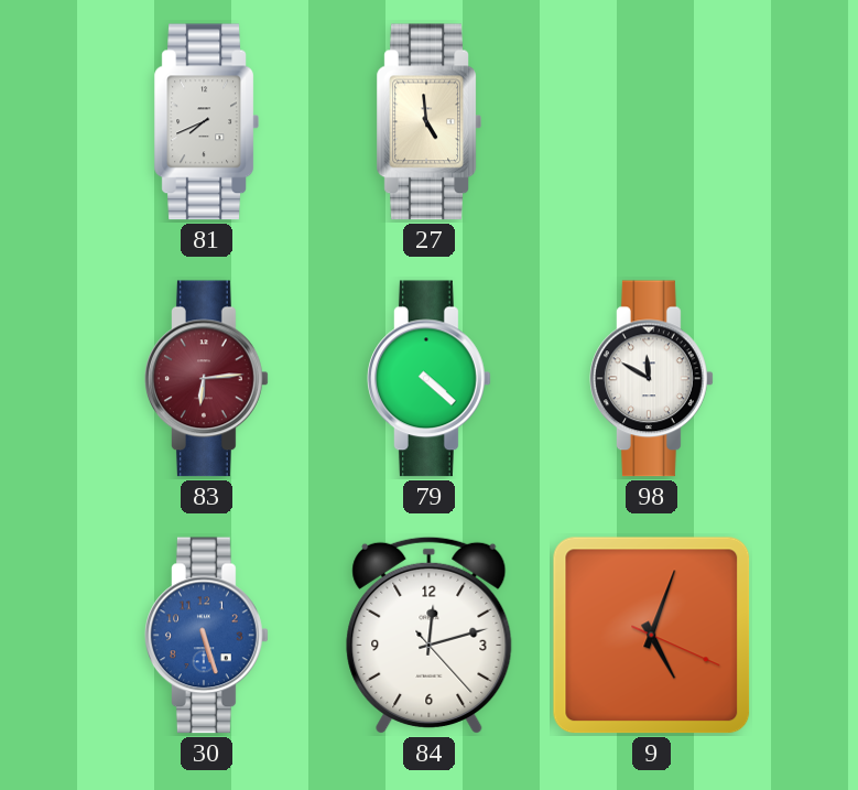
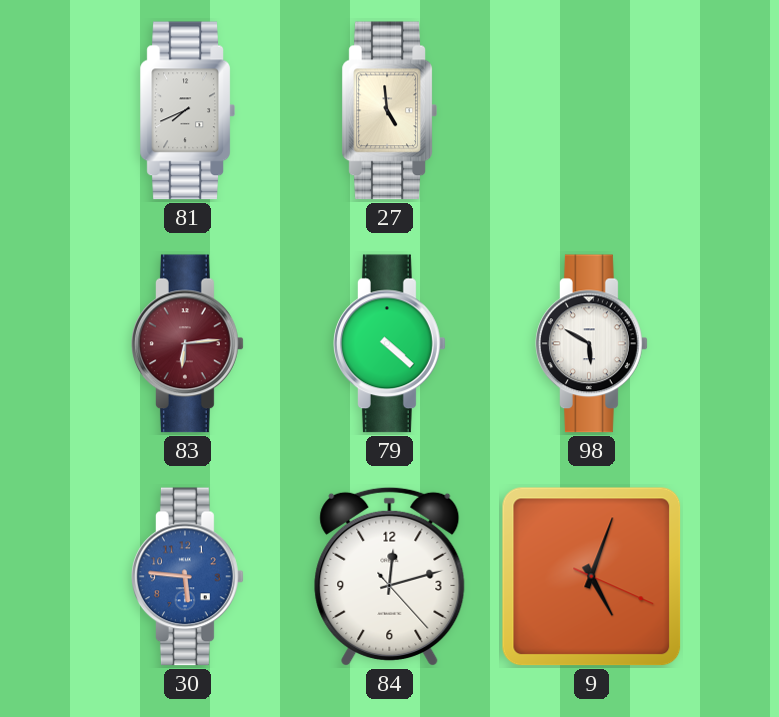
98: 11:50 -> 5:50 (592, 344)
30: 5:27 -> 5:46 (188, 577)
